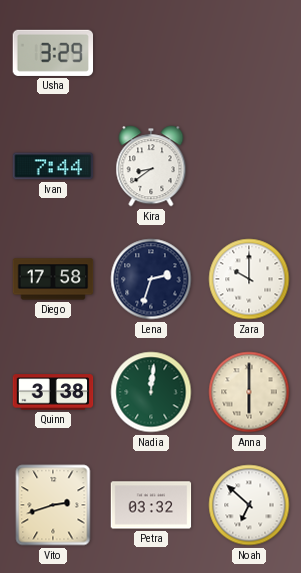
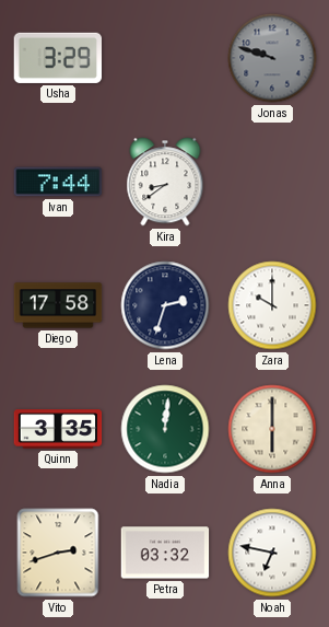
Jonas: none -> 9:48 (272, 58)
Quinn: 3:38 -> 3:35 (58, 429)
Noah: 6:52 -> 6:47 (272, 553)
